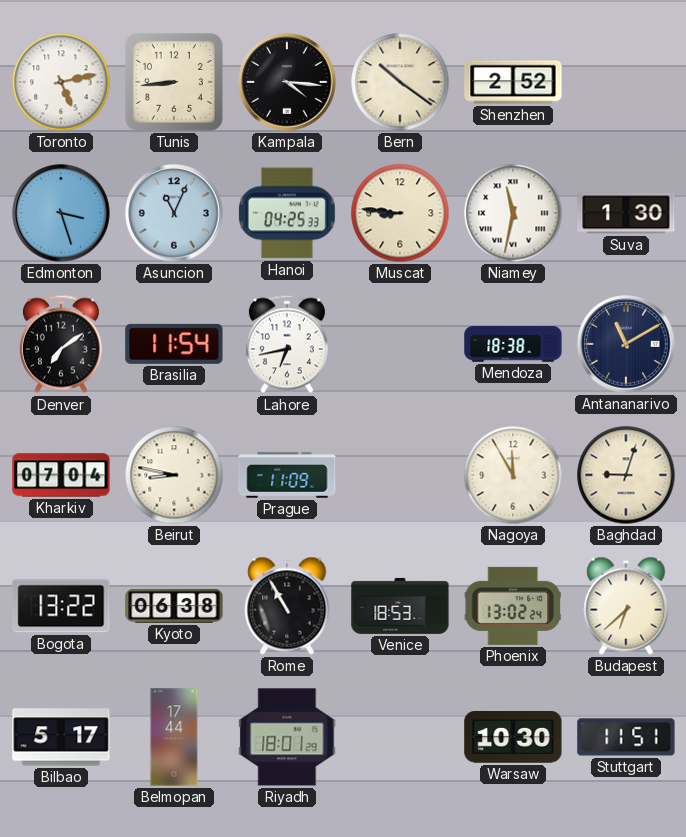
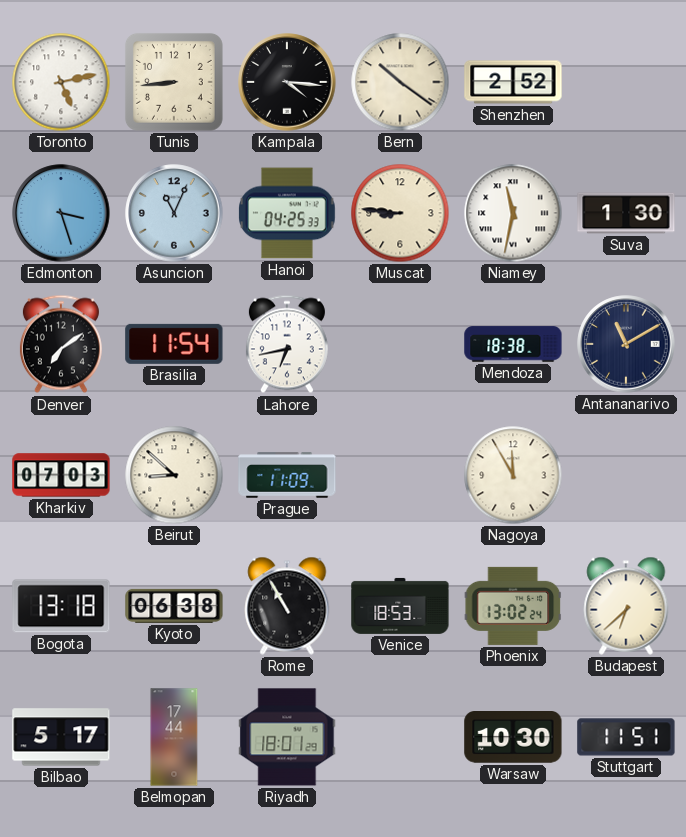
Kharkiv: 07:04 -> 07:03 (61, 475)
Beirut: 8:47 -> 8:52 (174, 475)
Baghdad: 9:03 -> none (626, 475)
Bogota: 13:22 -> 13:18 (61, 606)
